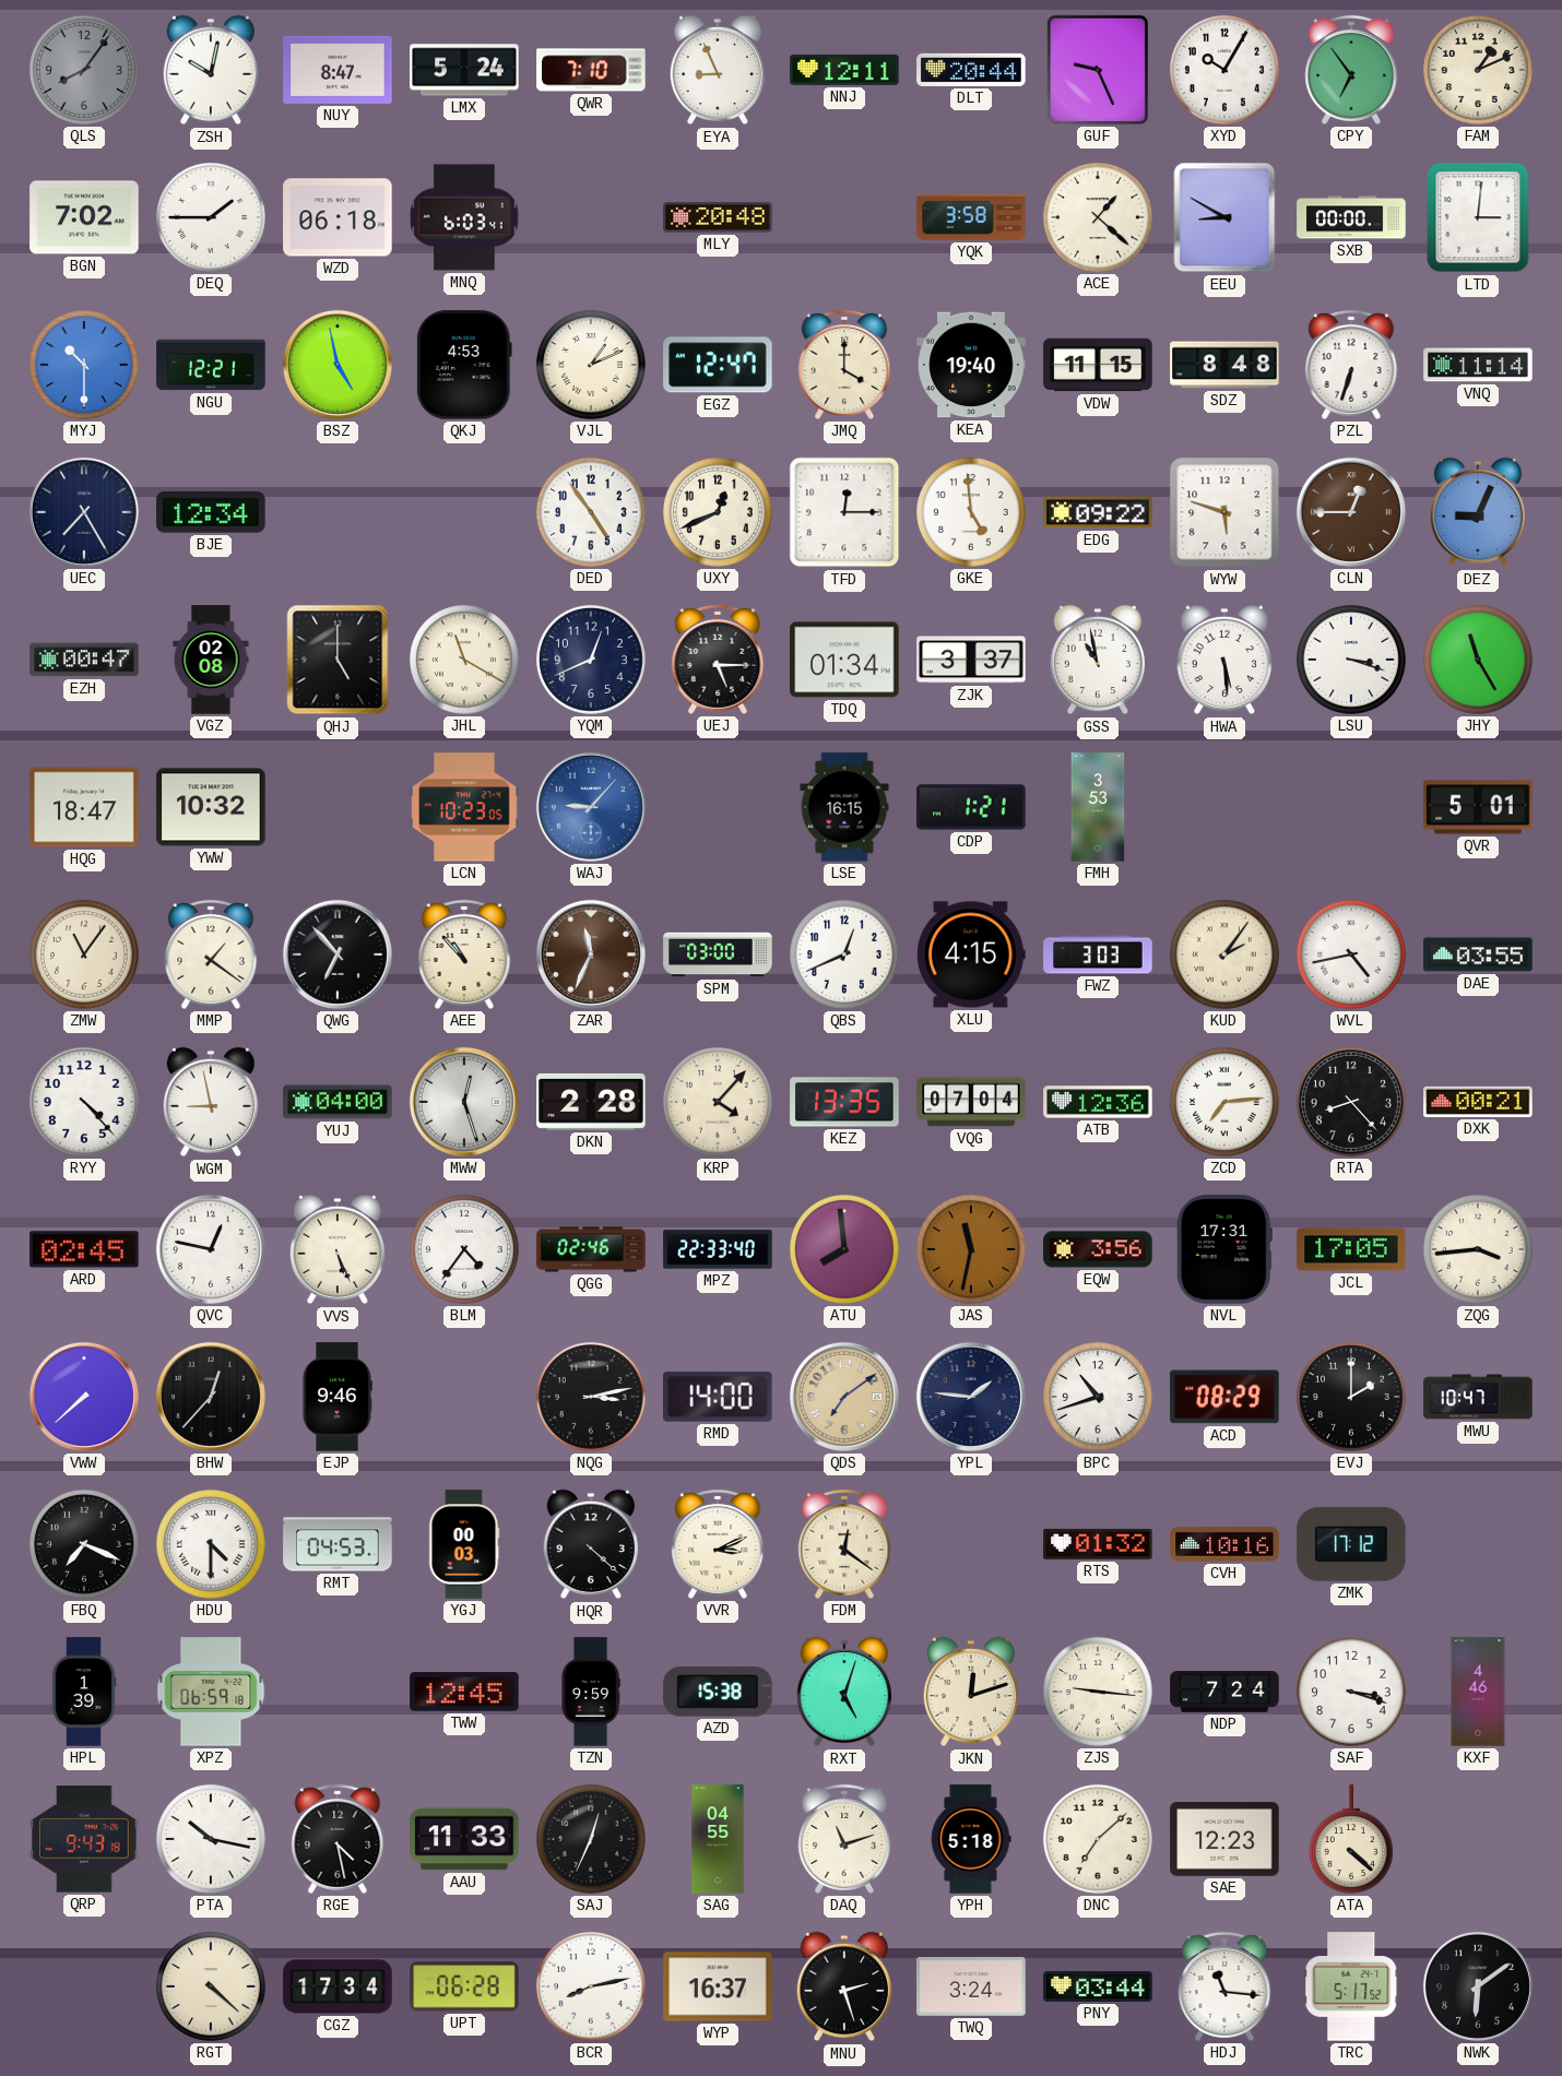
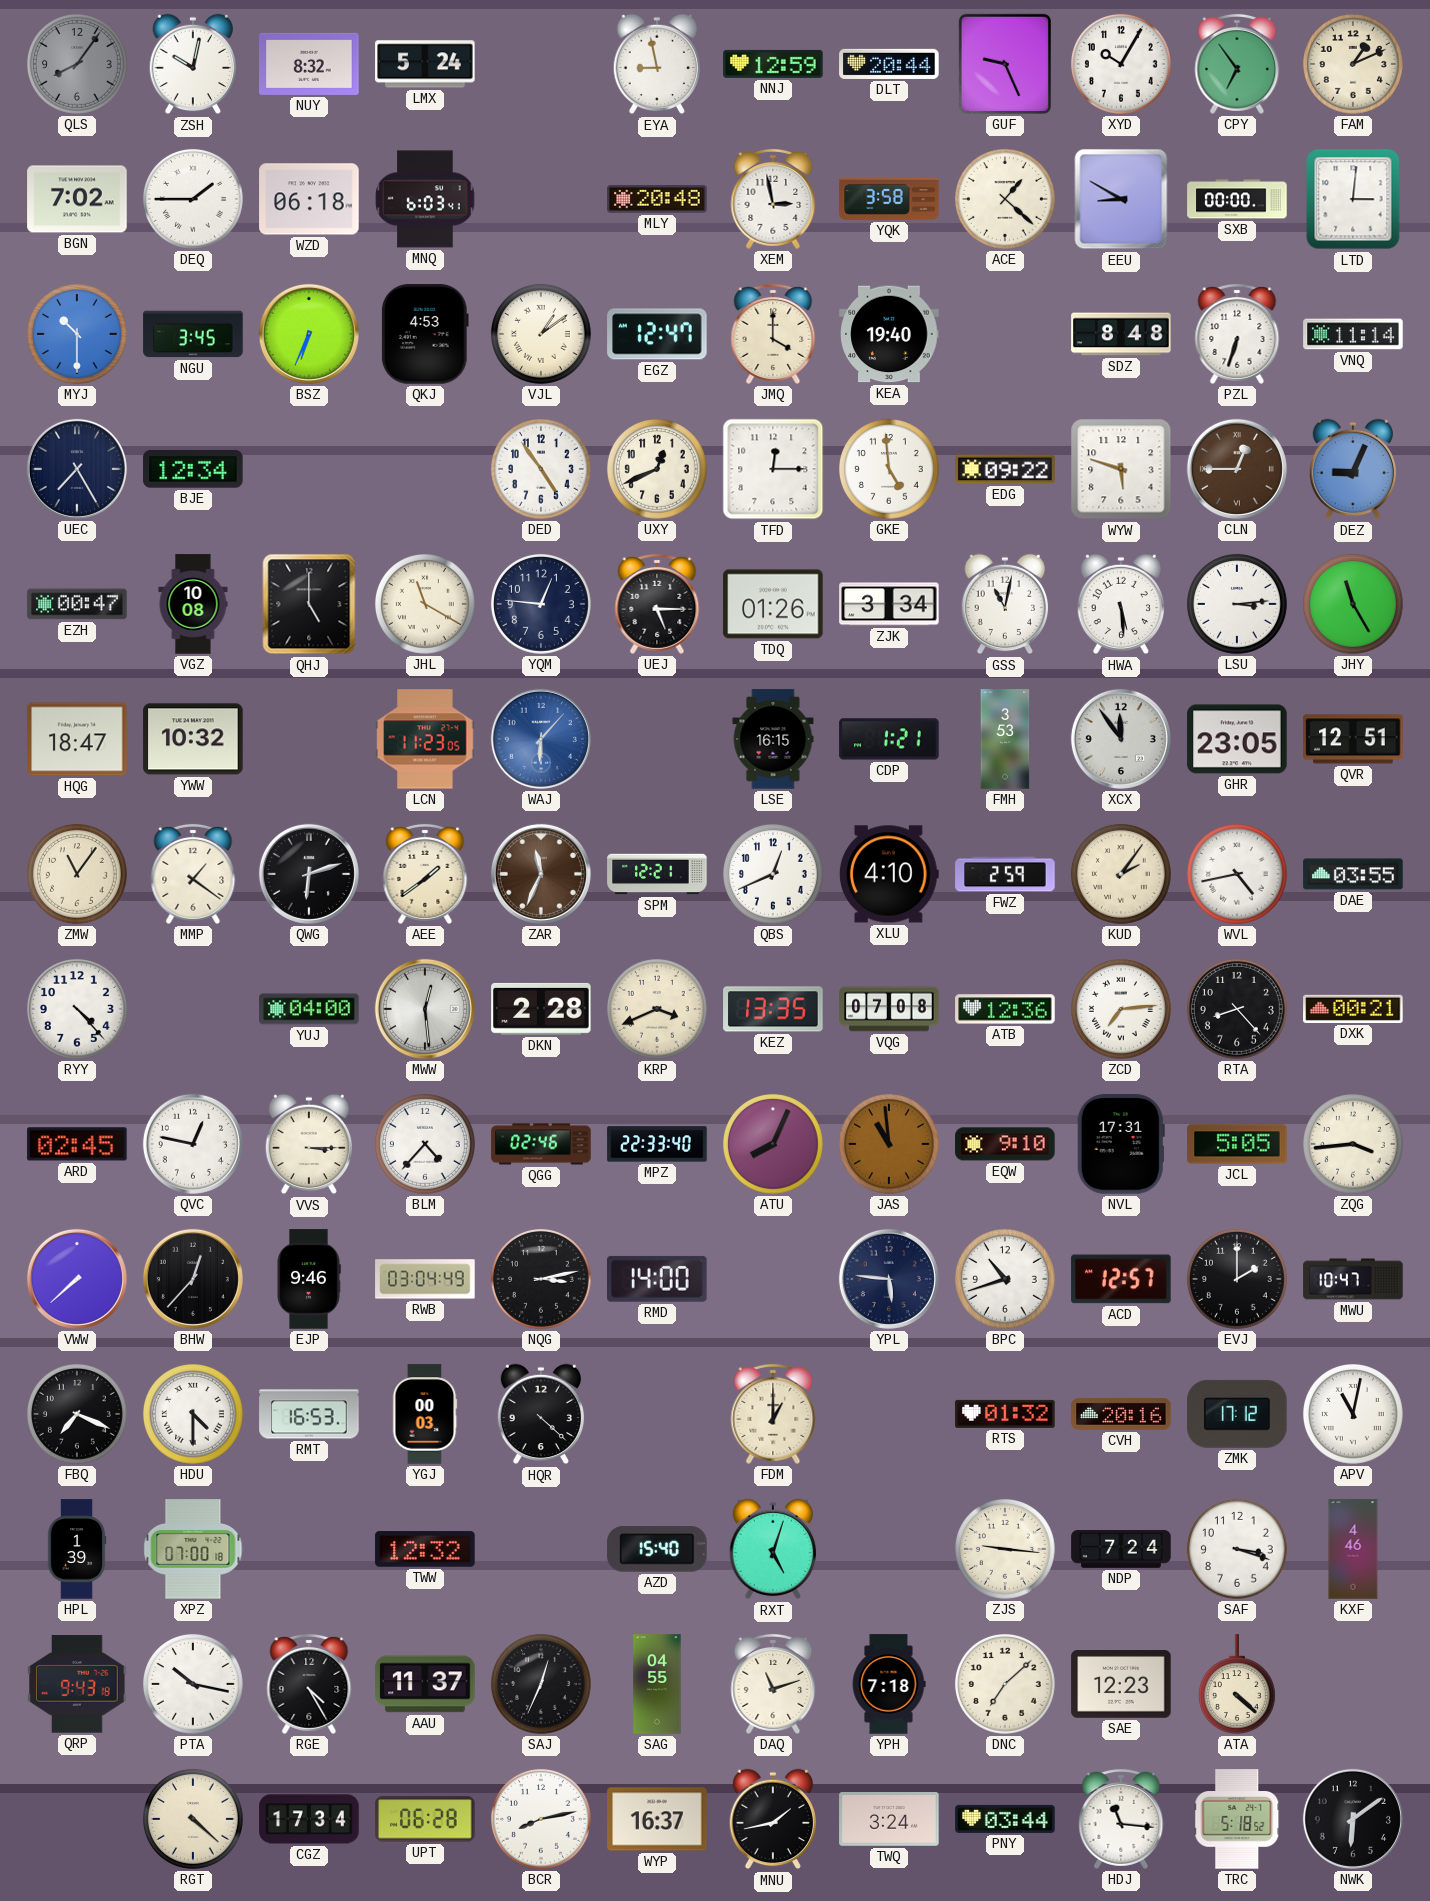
NUY: 8:47 -> 8:32 (309, 64)
QWR: 7:10 -> none (591, 70)
EYA: 8:56 -> 8:58 (657, 64)
NNJ: 12:11 -> 12:59 (773, 64)
XEM: none -> 2:58 (773, 199)
NGU: 12:21 -> 3:45 (193, 334)
BSZ: 4:58 -> 6:34 (309, 334)
VJL: 1:11 -> 1:09 (541, 334)
VDW: 11:15 -> none (1098, 365)
VGZ: 02:08 -> 10:08 (193, 604)
YQM: 12:41 -> 12:46 (541, 604)
TDQ: 01:34 -> 01:26 (773, 604)
ZJK: 3:37 -> 3:34 (889, 604)
GSS: 10:58 -> 11:02 (1005, 604)
LSU: 3:18 -> 3:14 (1237, 604)
LCN: 10:23 -> 11:23 (425, 739)
WAJ: 9:07 -> 6:07 (541, 739)
XCX: none -> 11:54 (1121, 739)
GHR: none -> 23:05 (1237, 739)
QVR: 5:01 -> 12:51 (1353, 739)
QWG: 6:53 -> 6:12 (309, 874)
AEE: 10:53 -> 1:39 (425, 874)
SPM: 03:00 -> 12:21 (657, 874)
XLU: 4:15 -> 4:10 (889, 874)
FWZ: 3:03 -> 2:59 (1005, 874)
WGM: 8:58 -> none (211, 1102)
MWW: 12:27 -> 12:29 (425, 1009)
KRP: 4:07 -> 3:41 (657, 1009)
VQG: 07:04 -> 07:08 (889, 1009)
VVS: 5:26 -> 3:15 (309, 1144)
BLM: 4:36 -> 4:37 (425, 1144)
ATU: 7:59 -> 8:04 (773, 1144)
JAS: 11:32 -> 10:59 (889, 1144)
EQW: 3:56 -> 9:10 (1005, 1144)
JCL: 17:05 -> 5:05 (1237, 1144)
RWB: none -> 03:04 (425, 1279)
QDS: 7:09 -> none (844, 1397)
YPL: 1:46 -> 5:46 (889, 1279)
ACD: 08:29 -> 12:57 (1121, 1279)
RMT: 04:53 -> 16:53 (309, 1414)
VVR: 3:11 -> none (718, 1544)
FDM: 12:21 -> 1:00 (773, 1414)
CVH: 10:16 -> 20:16 (1121, 1414)
APV: none -> 11:02 (1353, 1414)
XPZ: 06:59 -> 07:00 (193, 1549)
TWW: 12:45 -> 12:32 (425, 1549)
TZN: 9:59 -> none (591, 1692)
AZD: 15:38 -> 15:40 (657, 1549)
JKN: 12:12 -> none (971, 1692)
RGE: 4:28 -> 4:25 (309, 1684)
AAU: 11:33 -> 11:37 (425, 1684)
YPH: 5:18 -> 7:18 (889, 1684)
MNU: 2:27 -> 1:43 (773, 1819)
TRC: 5:17 -> 5:18 (1237, 1819)
